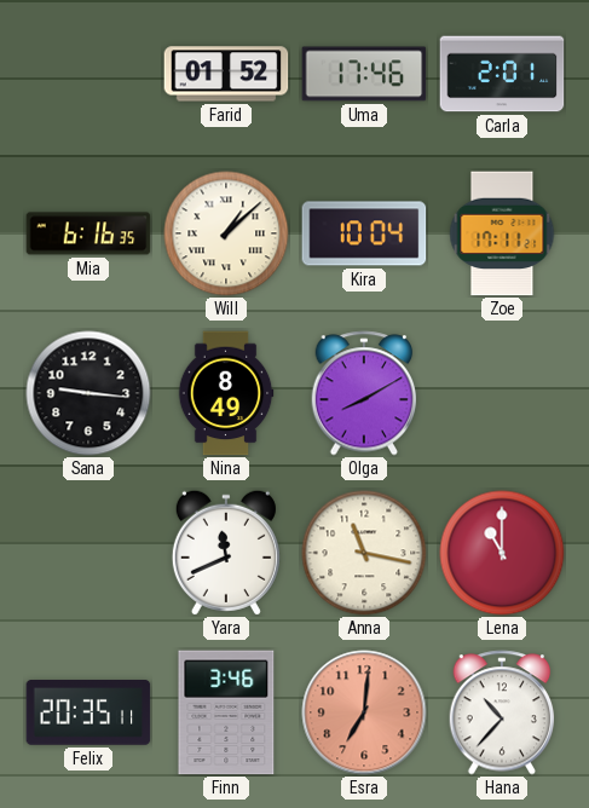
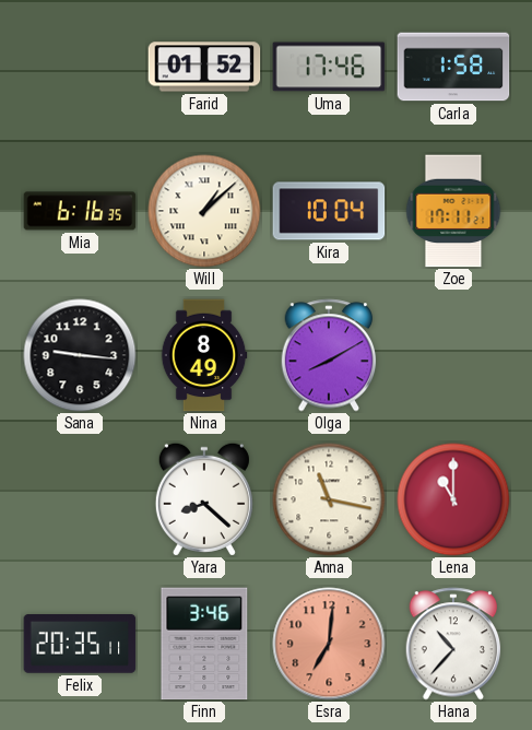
Carla: 2:01 -> 1:58 (453, 67)
Yara: 11:41 -> 8:22 (204, 499)
